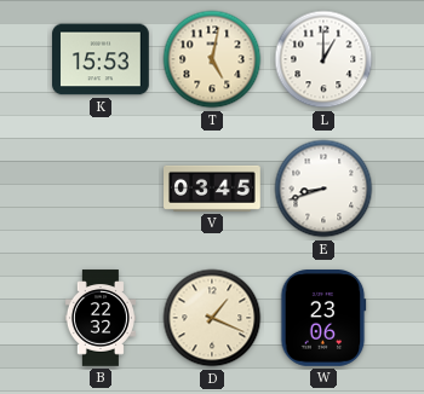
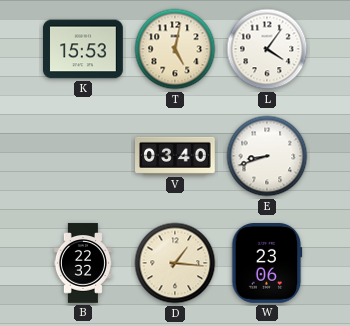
L: 1:00 -> 4:06 (267, 49)
V: 03:45 -> 03:40 (176, 156)
D: 1:19 -> 1:16 (175, 263)
